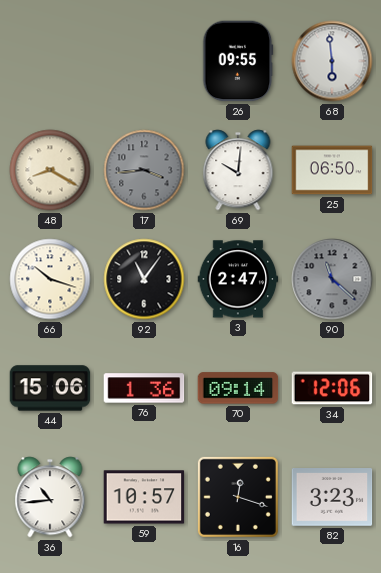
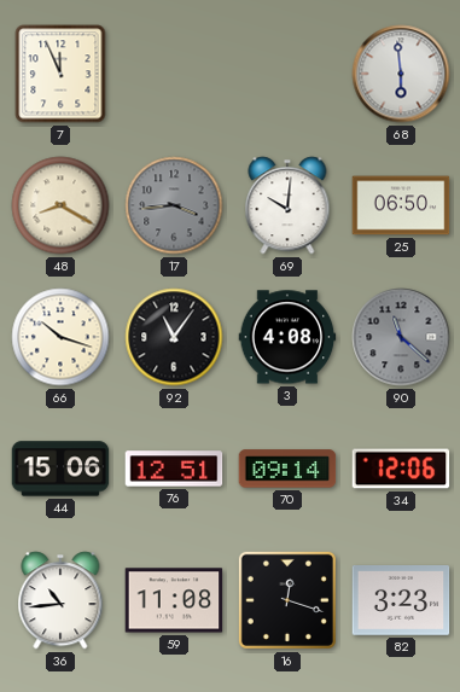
7: none -> 11:56 (60, 74)
26: 09:55 -> none (238, 61)
3: 2:47 -> 4:08 (287, 337)
76: 1:36 -> 12:51 (174, 469)
59: 10:57 -> 11:08 (174, 600)
